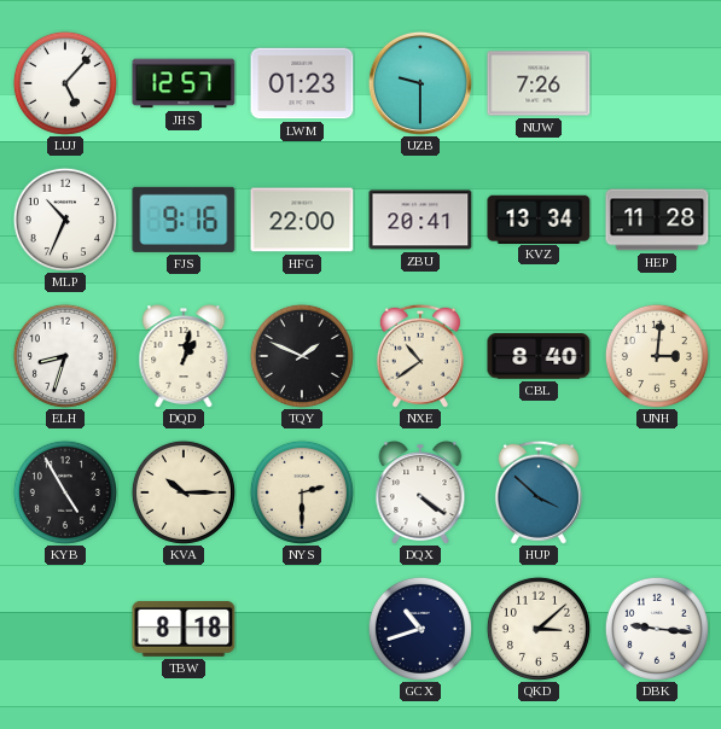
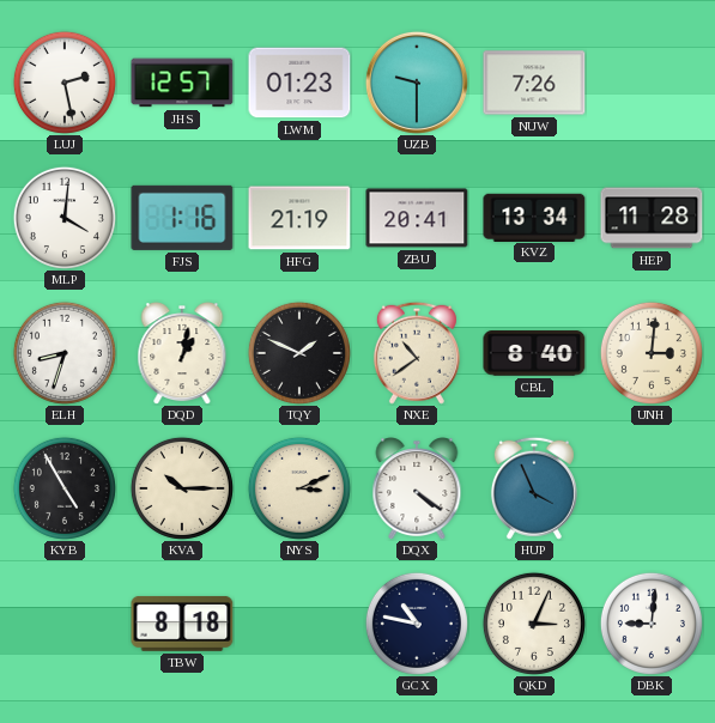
LUJ: 5:07 -> 2:28 (65, 83)
MLP: 10:34 -> 4:01 (65, 218)
FJS: 9:16 -> 1:16 (182, 218)
HFG: 22:00 -> 21:19 (299, 218)
NYS: 2:30 -> 3:11 (299, 488)
HUP: 3:52 -> 3:56 (534, 488)
GCX: 10:42 -> 10:47 (417, 624)
QKD: 3:08 -> 3:04 (534, 624)
DBK: 9:16 -> 9:01 (652, 624)
